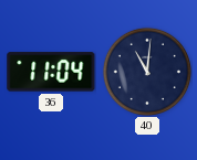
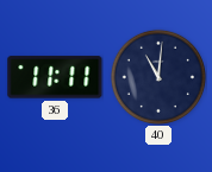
36: 11:04 -> 11:11 (55, 77)
